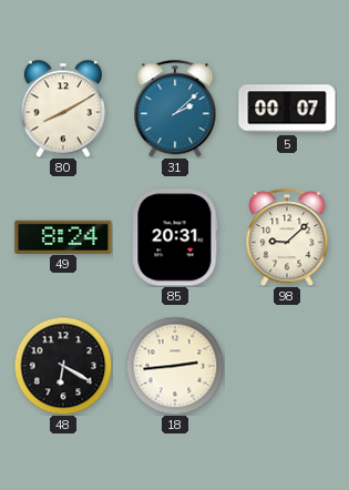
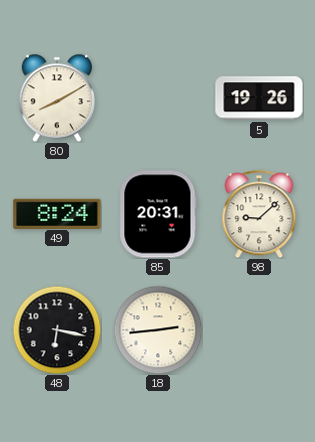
31: 2:08 -> none (175, 109)
5: 00:07 -> 19:26 (259, 98)
48: 6:20 -> 6:17 (57, 330)
